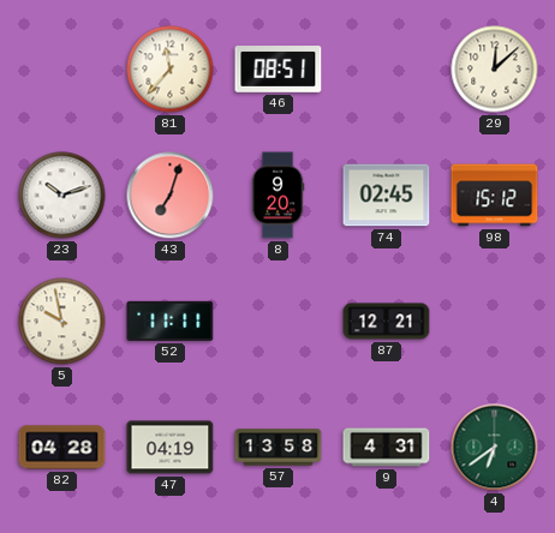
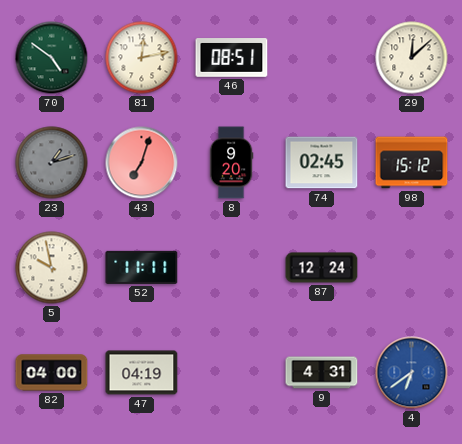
70: none -> 4:51 (52, 58)
81: 11:37 -> 12:13 (142, 58)
23: 10:12 -> 1:12 (52, 163)
23 dial: white -> grey (52, 163)
87: 12:21 -> 12:24 (322, 268)
82: 04:28 -> 04:00 (52, 373)
57: 13:58 -> none (279, 448)
4 dial: green -> blue (412, 373)
